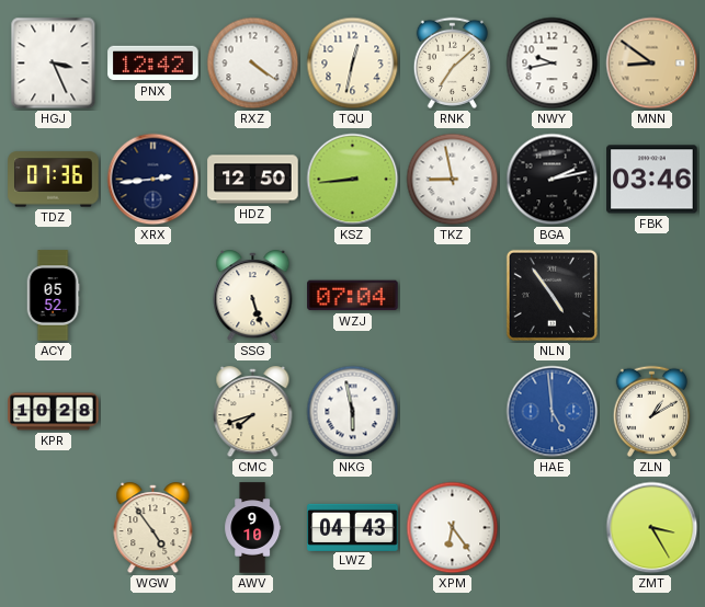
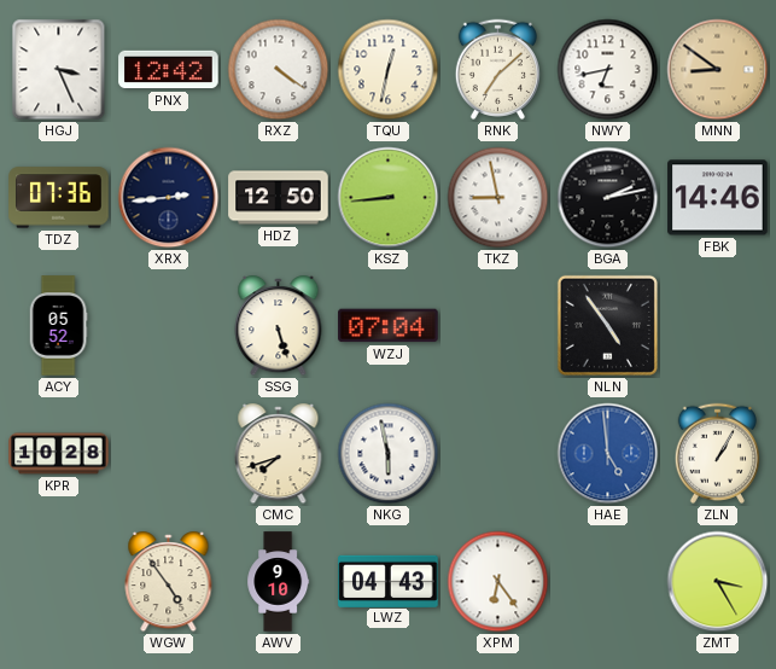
NWY: 9:43 -> 6:43 (608, 70)
FBK: 03:46 -> 14:46 (718, 198)
ZLN: 1:10 -> 1:05 (717, 453)
